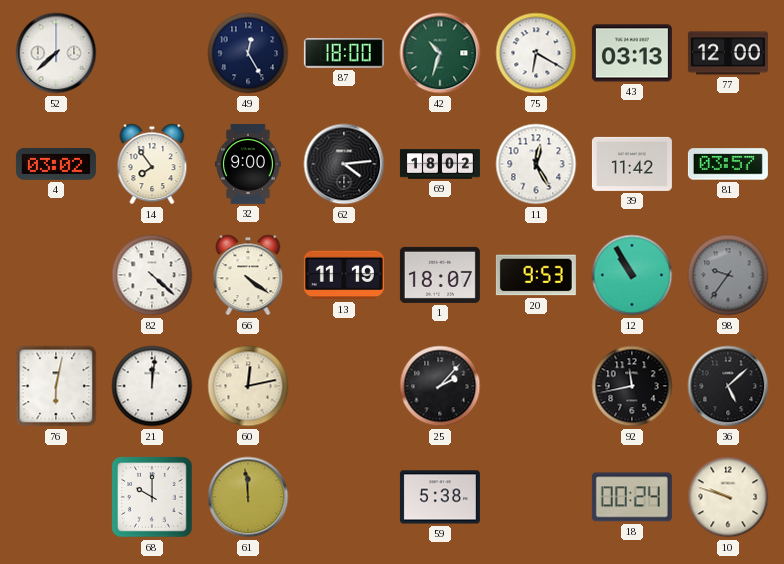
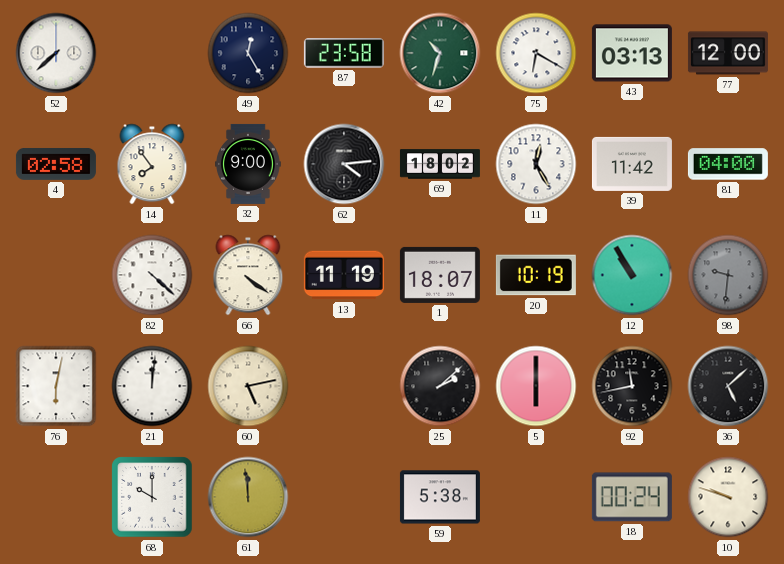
87: 18:00 -> 23:58 (344, 53)
4: 03:02 -> 02:58 (56, 164)
81: 03:57 -> 04:00 (728, 164)
20: 9:53 -> 10:19 (536, 275)
98: 9:36 -> 9:31 (728, 275)
60: 12:13 -> 5:13 (248, 386)
25: 2:07 -> 2:08 (440, 386)
5: none -> 6:00 (536, 386)
